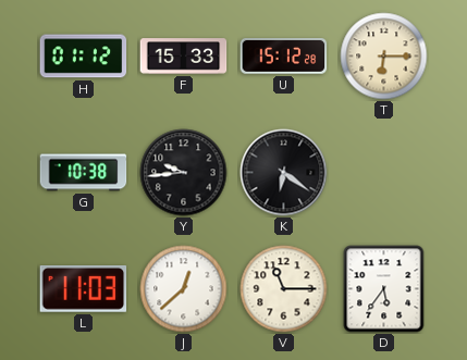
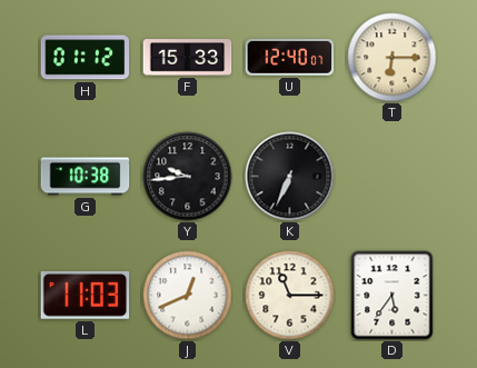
U: 15:12 -> 12:40 (290, 58)
K: 6:21 -> 6:34 (290, 177)
J: 12:38 -> 12:41 (188, 296)
